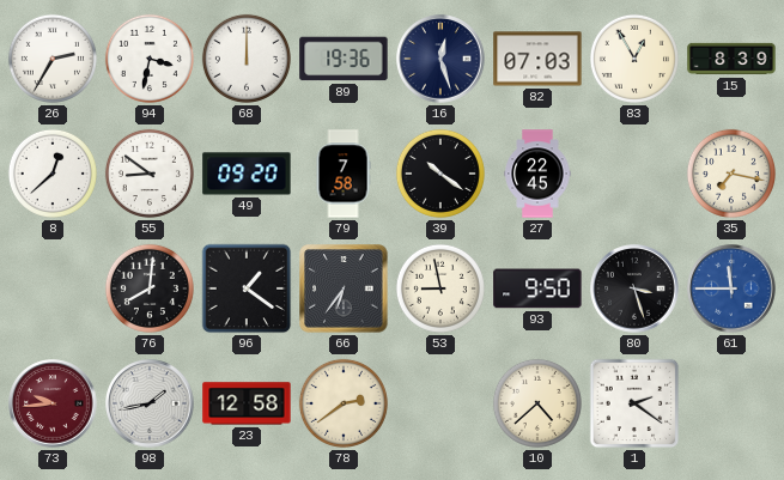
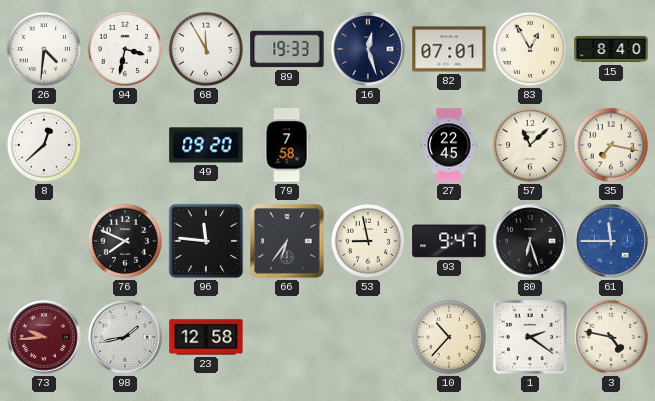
26: 2:35 -> 4:31 (44, 49)
68: 12:00 -> 11:55 (206, 49)
89: 19:36 -> 19:33 (287, 49)
82: 07:03 -> 07:01 (449, 49)
15: 8:39 -> 8:40 (611, 49)
55: 8:51 -> none (150, 174)
39: 10:21 -> none (440, 174)
57: none -> 11:08 (530, 145)
76: 8:01 -> 7:49 (125, 241)
96: 1:21 -> 11:46 (206, 241)
93: 9:50 -> 9:47 (449, 241)
80: 3:27 -> 6:27 (530, 241)
78: 2:39 -> none (344, 403)
10: 4:38 -> 10:37 (449, 337)
3: none -> 4:47 (611, 337)
